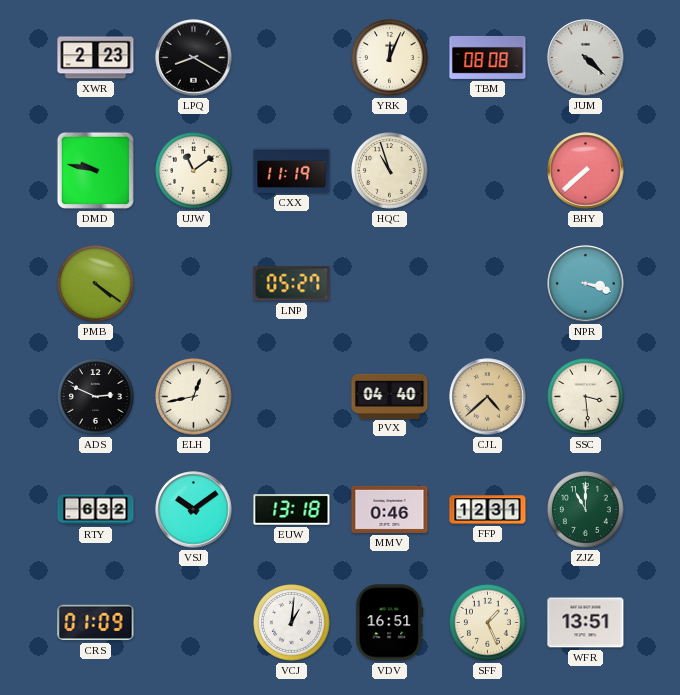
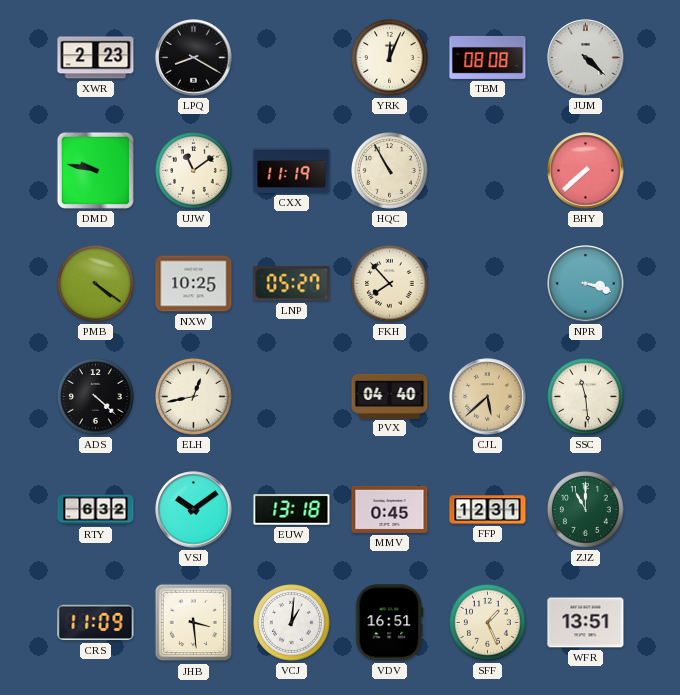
HQC: 10:57 -> 10:55 (390, 171)
NXW: none -> 10:25 (194, 284)
FKH: none -> 7:53 (390, 284)
ADS: 2:49 -> 4:22 (96, 397)
CJL: 4:38 -> 5:38 (488, 397)
SSC: 3:29 -> 11:29 (586, 397)
MMV: 0:46 -> 0:45 (390, 509)
CRS: 01:09 -> 11:09 (96, 623)
JHB: none -> 3:29 (194, 623)
